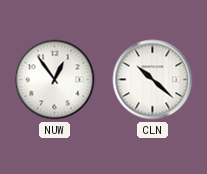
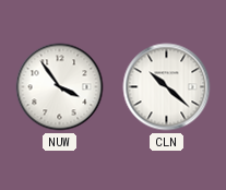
NUW: 12:54 -> 3:54 (60, 87)
